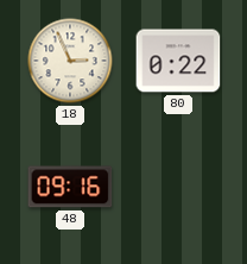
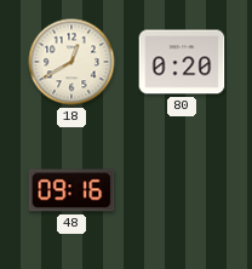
18: 2:56 -> 12:40 (71, 62)
80: 0:22 -> 0:20 (182, 62)
